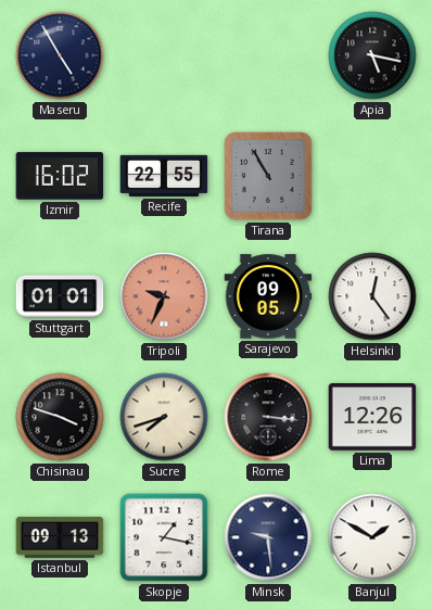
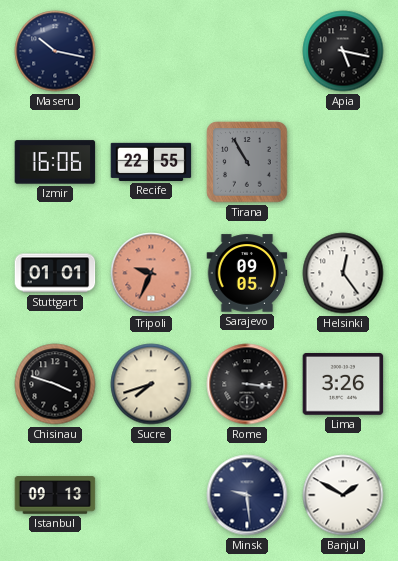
Maseru: 4:55 -> 10:17 (55, 51)
Izmir: 16:02 -> 16:06 (55, 162)
Lima: 12:26 -> 3:26 (343, 385)
Skopje: 1:17 -> none (164, 537)
